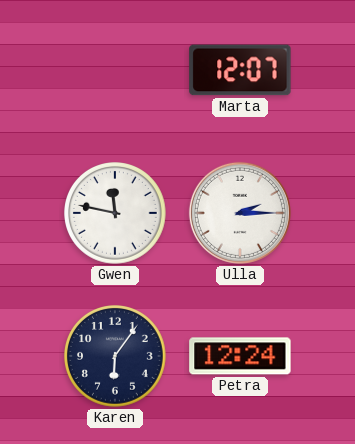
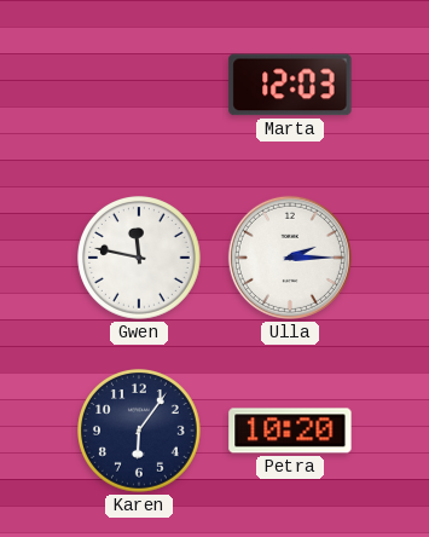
Marta: 12:07 -> 12:03 (290, 85)
Petra: 12:24 -> 10:20 (290, 431)
